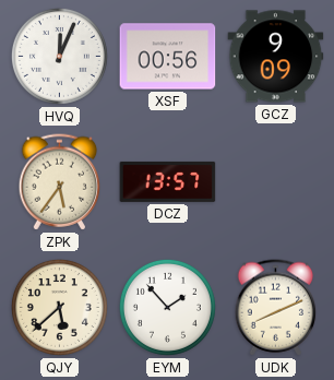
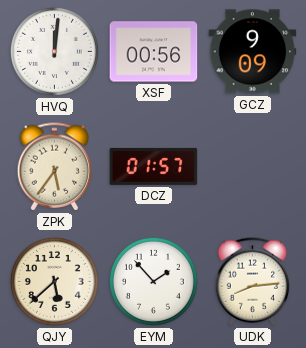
HVQ: 12:04 -> 12:01 (54, 51)
DCZ: 13:57 -> 01:57 (154, 166)
UDK: 8:11 -> 8:14 (253, 282)
